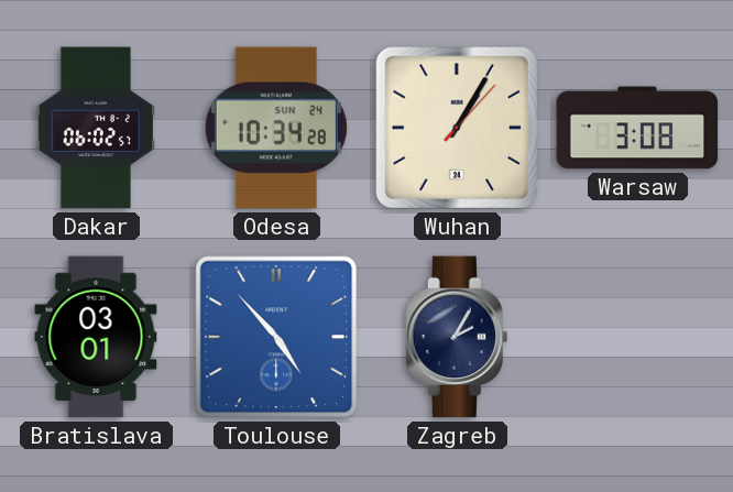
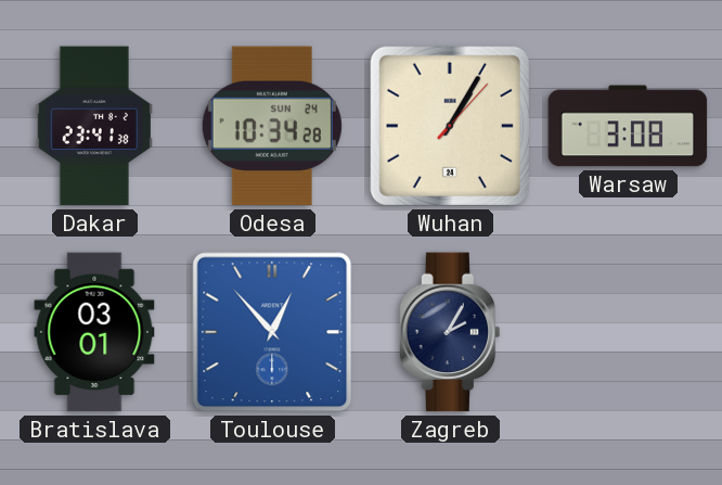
Dakar: 06:02 -> 23:41 (94, 126)
Toulouse: 4:53 -> 12:53 (272, 332)
